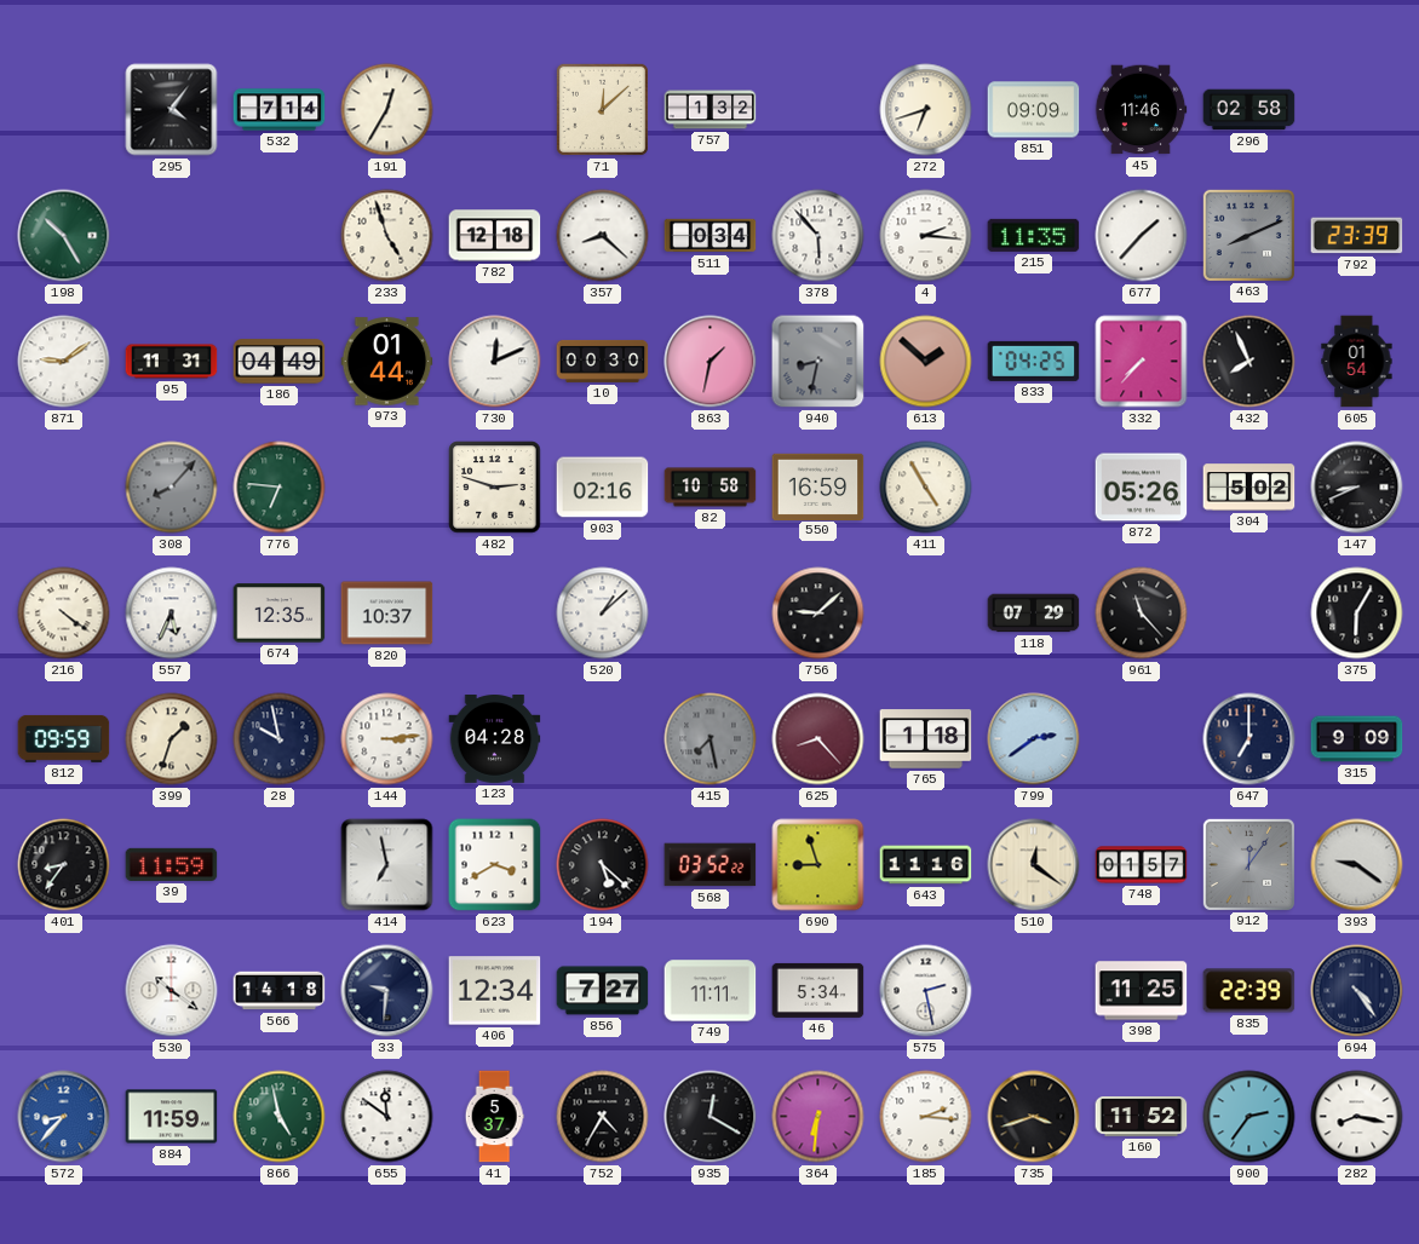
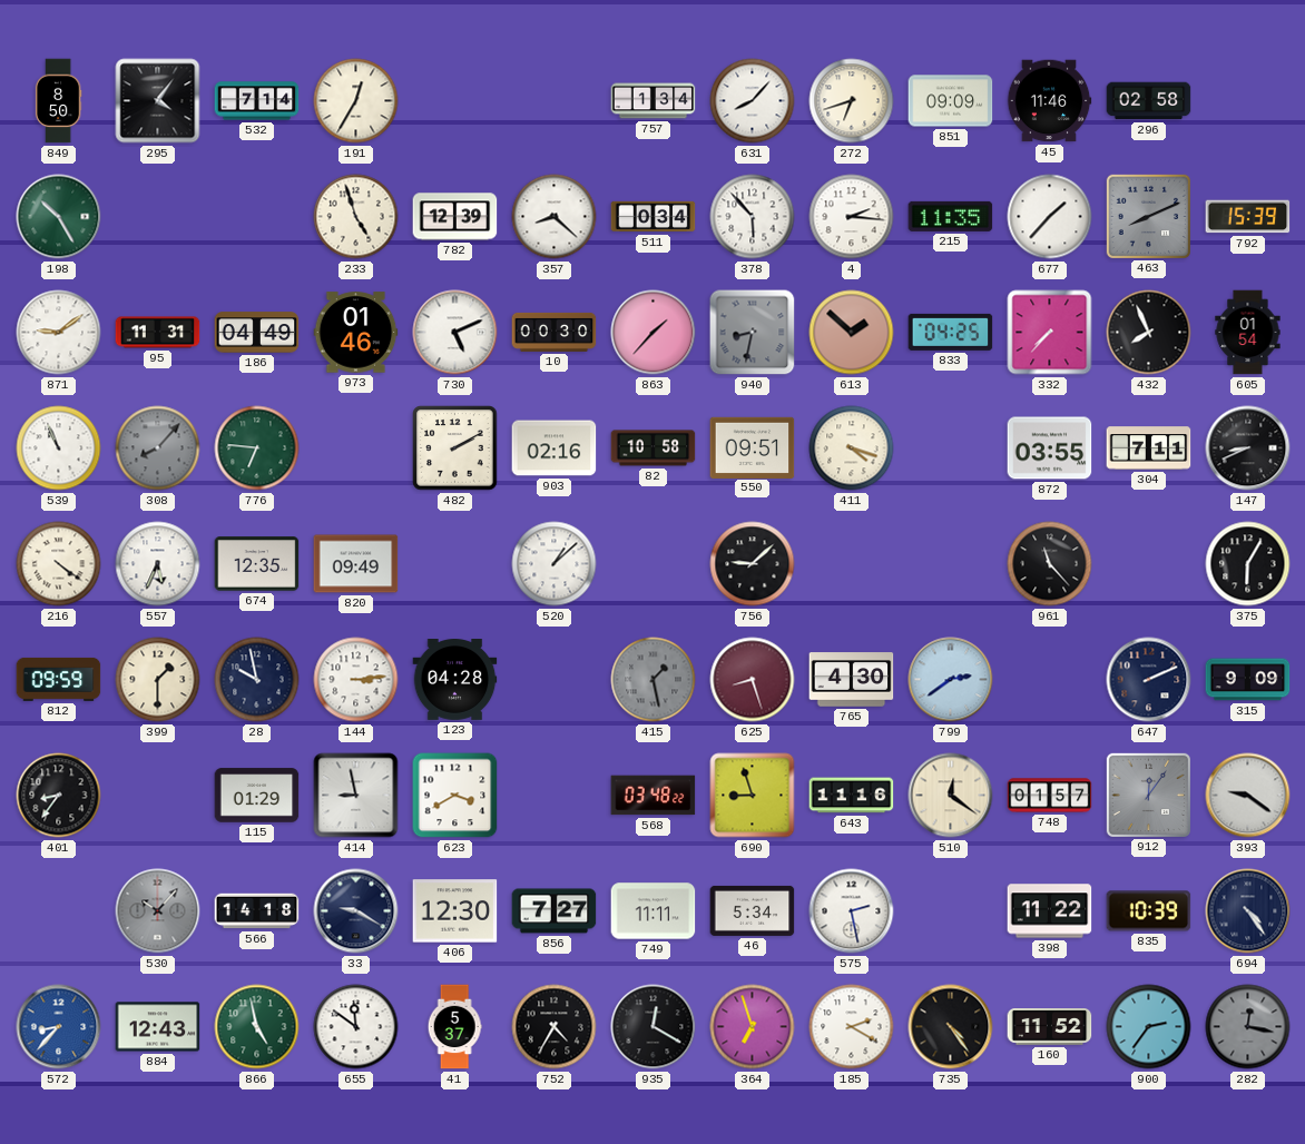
849: none -> 8:50 (58, 101)
71: 12:08 -> none (602, 109)
757: 1:32 -> 1:34 (654, 101)
631: none -> 8:07 (753, 101)
782: 12:18 -> 12:39 (455, 217)
792: 23:39 -> 15:39 (1248, 217)
973: 01:44 -> 01:46 (356, 333)
730: 12:11 -> 5:11 (455, 333)
863: 1:32 -> 1:37 (654, 333)
539: none -> 10:56 (59, 448)
482: 2:48 -> 2:10 (455, 448)
550: 16:59 -> 09:51 (753, 447)
411: 4:55 -> 4:18 (852, 448)
872: 05:26 -> 03:55 (1050, 448)
304: 5:02 -> 7:11 (1149, 448)
820: 10:37 -> 09:49 (356, 564)
118: 07:29 -> none (1034, 614)
399: 1:33 -> 1:30 (158, 680)
415: 7:28 -> 1:28 (654, 680)
625: 8:23 -> 8:27 (753, 680)
765: 1:18 -> 4:30 (852, 680)
647: 7:00 -> 2:11 (1149, 680)
39: 11:59 -> none (172, 864)
115: none -> 01:29 (257, 796)
414: 6:58 -> 8:58 (356, 796)
194: 5:22 -> none (603, 865)
568: 03:52 -> 03:48 (654, 796)
530: 10:21 -> 10:07 (158, 911)
530 dial: white -> grey (158, 911)
33: 9:31 -> 9:20 (356, 911)
406: 12:34 -> 12:30 (455, 911)
398: 11:25 -> 11:22 (1050, 911)
835: 22:39 -> 10:39 (1149, 911)
884: 11:59 -> 12:43 (158, 1027)
364: 6:31 -> 6:57 (753, 1027)
185: 2:16 -> 2:20 (852, 1027)
735: 3:42 -> 4:24 (951, 1027)
282: 8:17 -> 12:17 (1248, 1027)
282 dial: white -> grey (1248, 1027)
